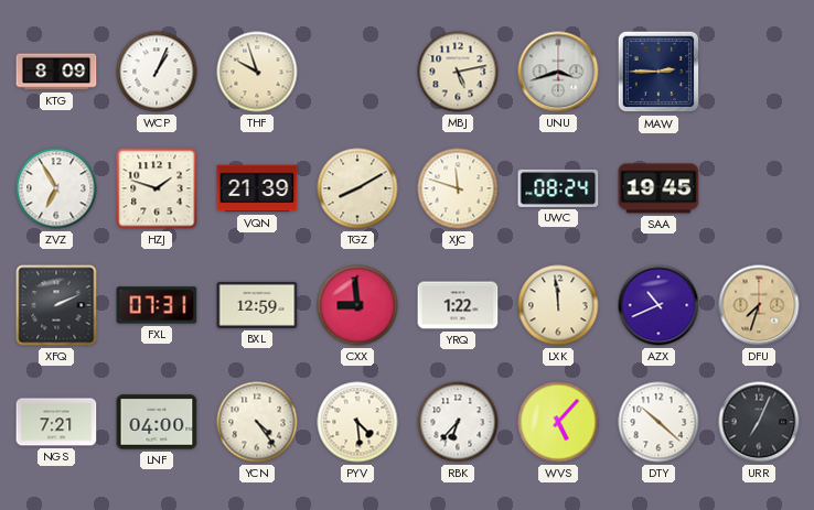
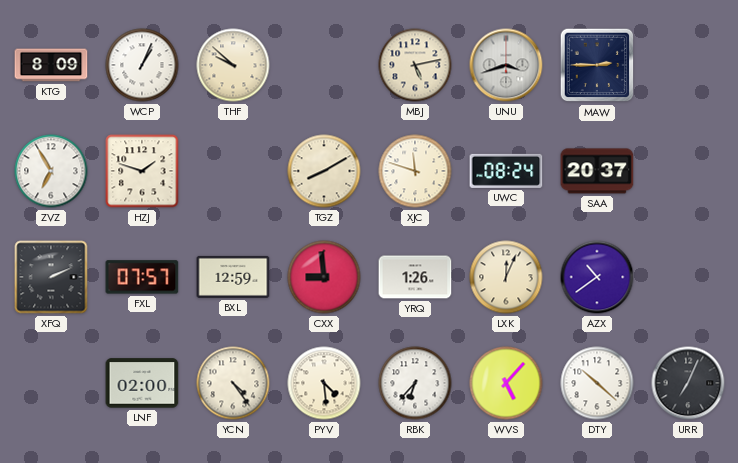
THF: 9:57 -> 9:52 (233, 65)
VQN: 21:39 -> none (257, 188)
SAA: 19:45 -> 20:37 (597, 171)
FXL: 07:31 -> 07:57 (142, 277)
YRQ: 1:22 -> 1:26 (415, 277)
LXK: 11:59 -> 12:04 (506, 277)
AZX: 10:41 -> 10:39 (597, 277)
DFU: 7:33 -> none (759, 305)
NGS: 7:21 -> none (56, 422)
LNF: 04:00 -> 02:00 (142, 383)
